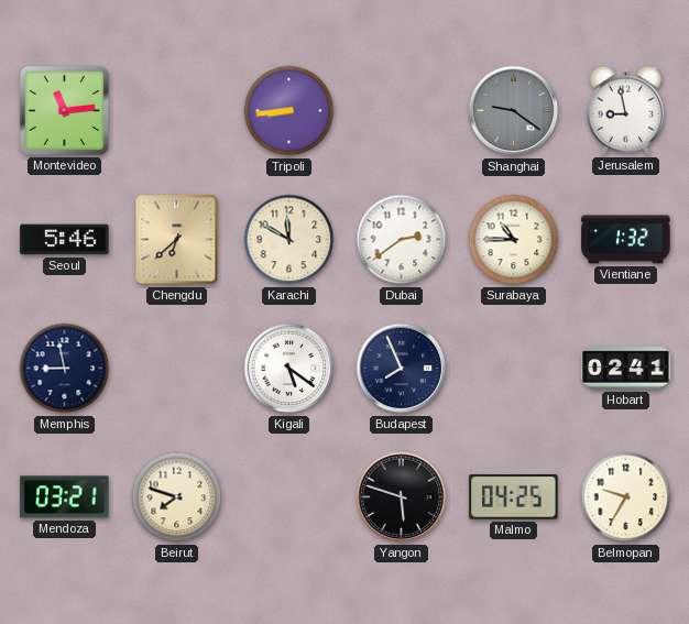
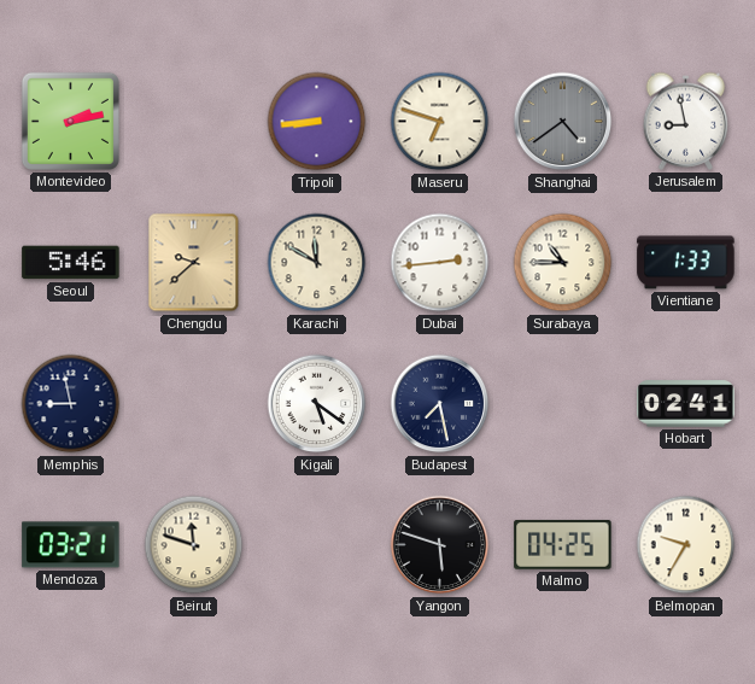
Montevideo: 11:14 -> 2:13 (70, 121)
Maseru: none -> 6:48 (440, 122)
Shanghai: 9:21 -> 4:39 (563, 122)
Chengdu: 6:38 -> 9:38 (194, 263)
Dubai: 2:39 -> 2:44 (440, 263)
Vientiane: 1:32 -> 1:33 (686, 263)
Budapest: 7:56 -> 7:28 (440, 404)
Beirut: 7:48 -> 11:48 (194, 545)
